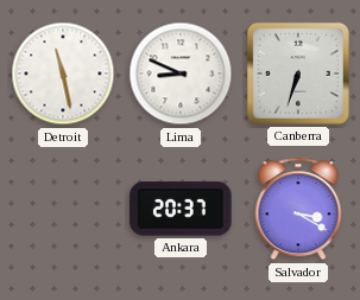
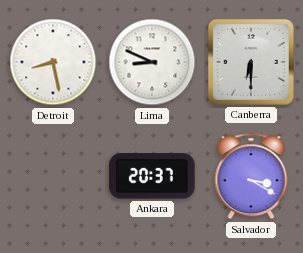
Detroit: 11:28 -> 8:28 (53, 62)
Canberra: 6:33 -> 6:30 (251, 62)
